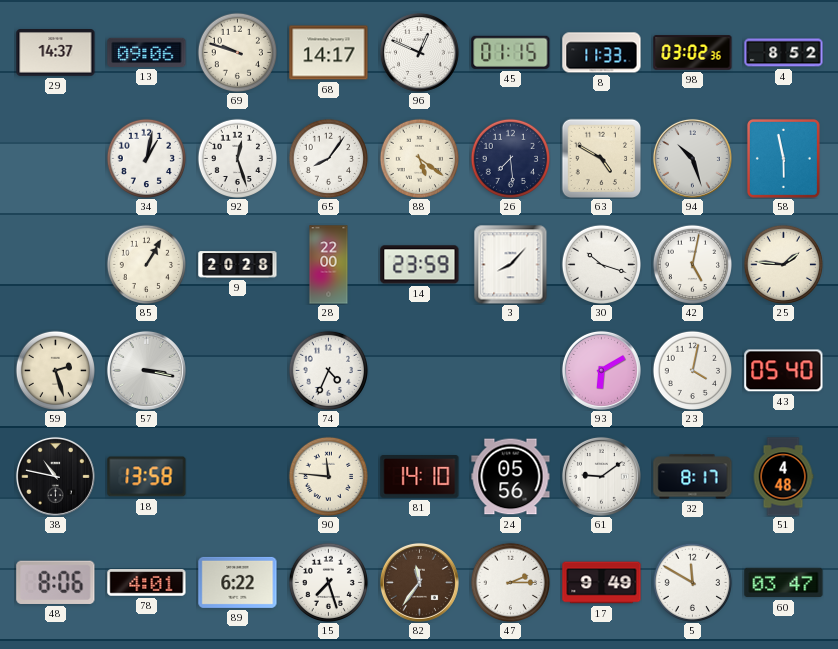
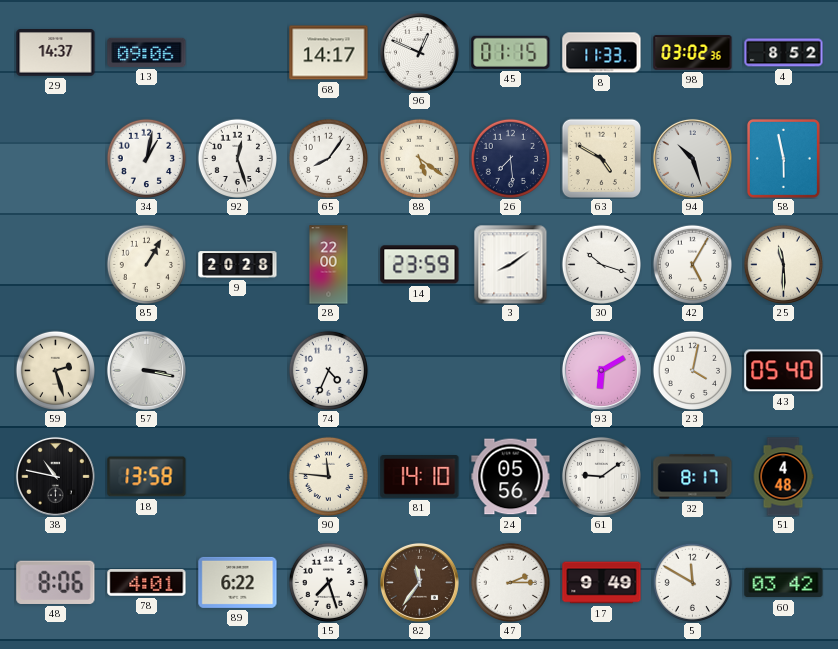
69: 9:48 -> none (237, 52)
3: 8:07 -> 8:09 (511, 264)
42: 5:02 -> 5:05 (692, 264)
25: 1:46 -> 11:30 (783, 264)
60: 03:47 -> 03:42 (784, 583)
